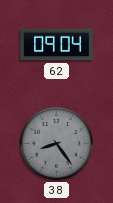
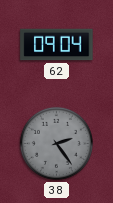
38: 8:24 -> 2:24 (56, 143)
